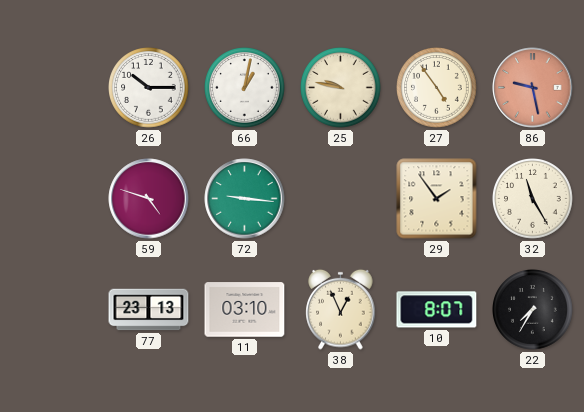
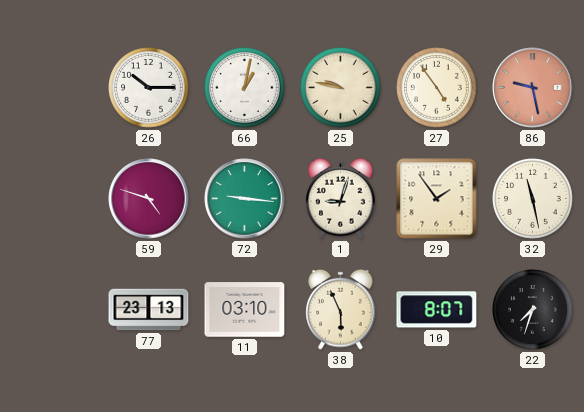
1: none -> 9:03 (341, 198)
32: 11:25 -> 11:28 (533, 199)
38: 12:56 -> 5:56 (341, 309)
22: 7:35 -> 7:33 (533, 310)
